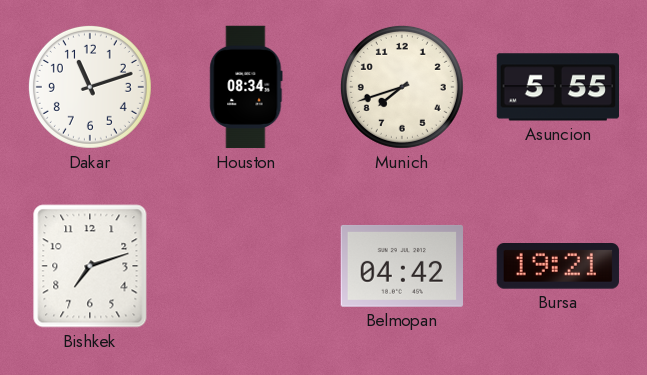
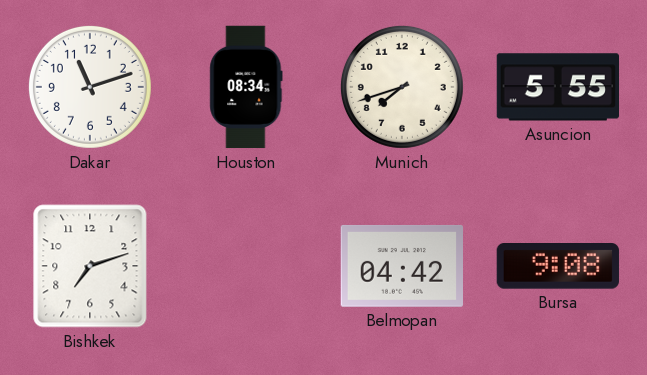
Bursa: 19:21 -> 9:08 (558, 267)
